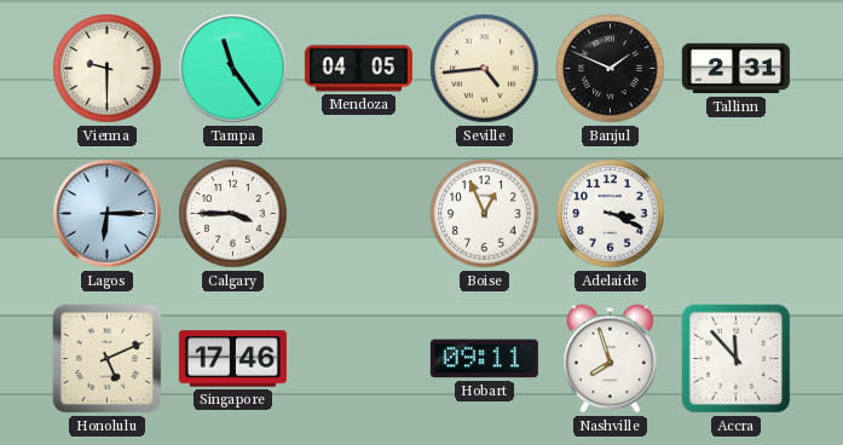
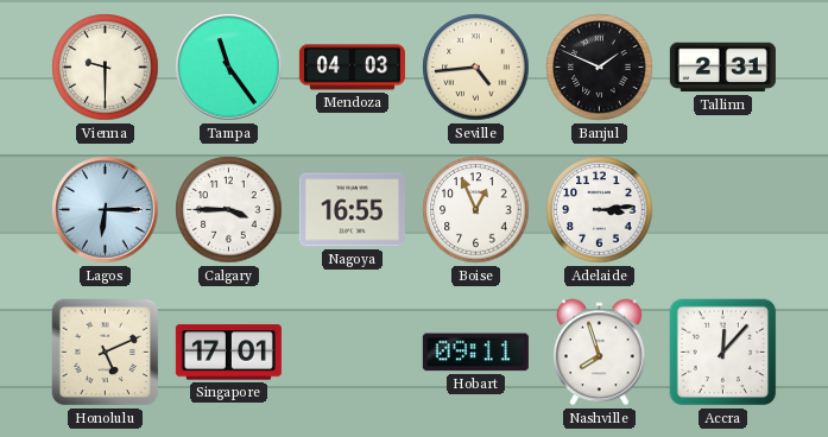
Mendoza: 04:05 -> 04:03 (352, 68)
Nagoya: none -> 16:55 (352, 210)
Adelaide: 3:19 -> 3:14 (600, 210)
Singapore: 17:46 -> 17:01 (228, 353)
Accra: 11:53 -> 12:07 (723, 353)
